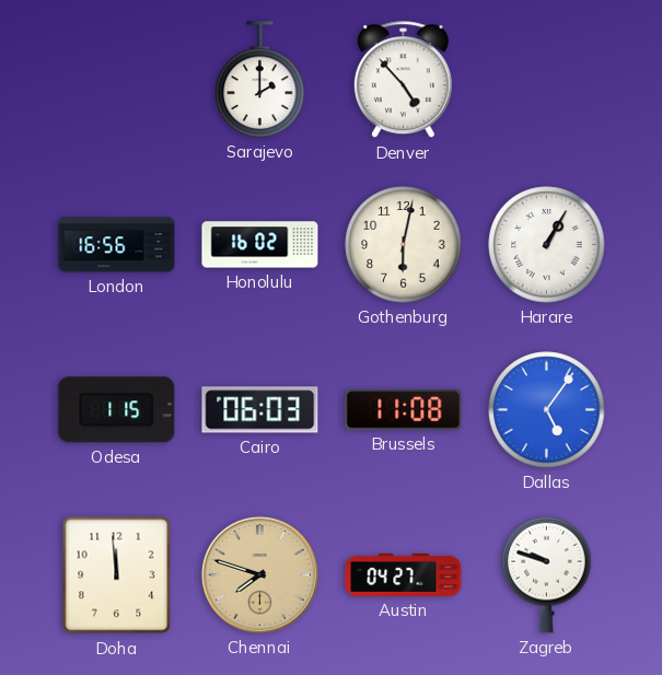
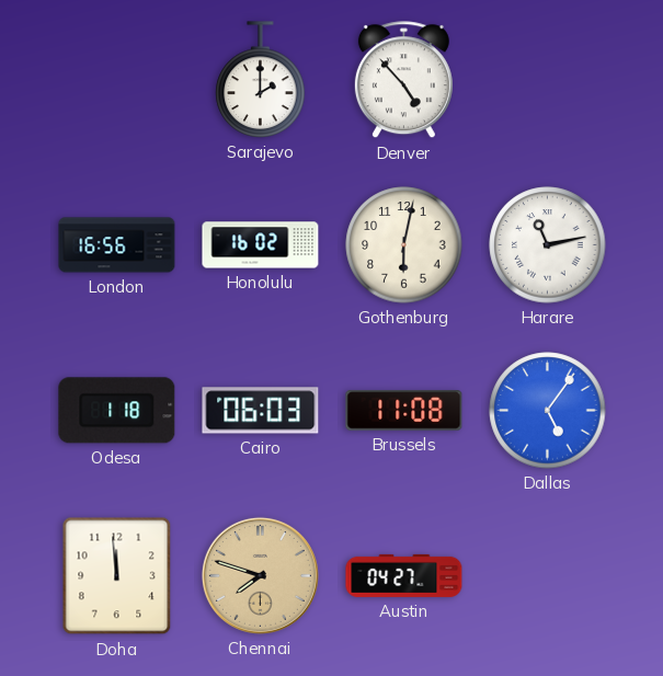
Harare: 1:05 -> 11:13 (548, 245)
Odesa: 1:15 -> 1:18 (117, 411)
Zagreb: 9:48 -> none (547, 574)
